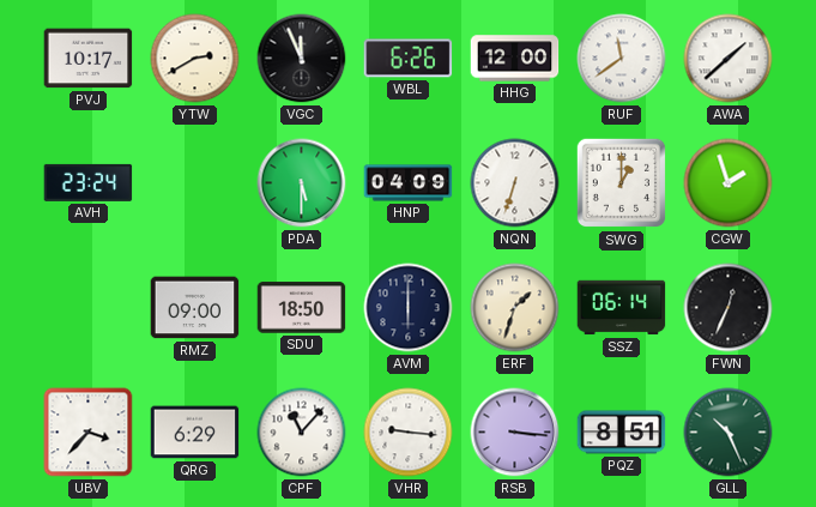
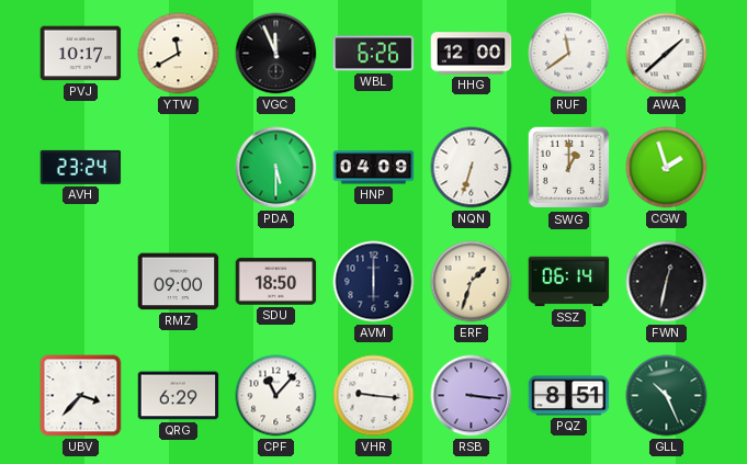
YTW: 2:40 -> 11:40 (179, 54)
FWN: 12:34 -> 12:32 (667, 282)
